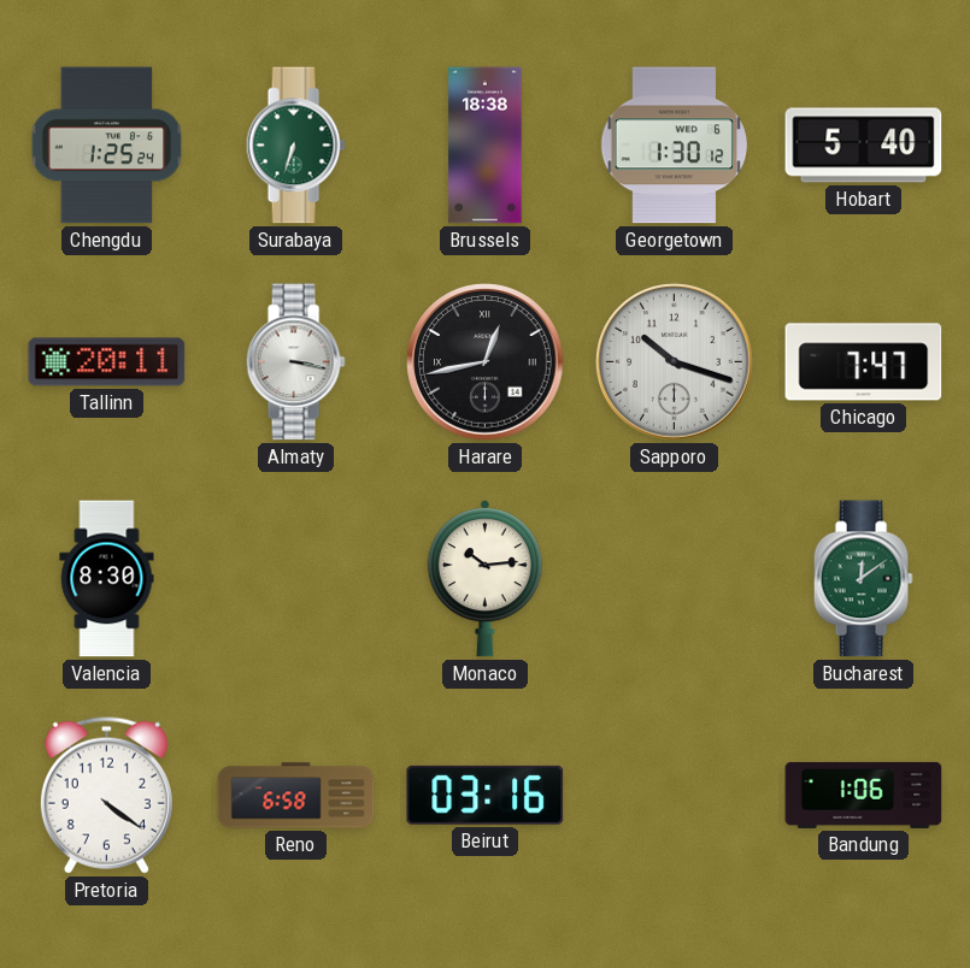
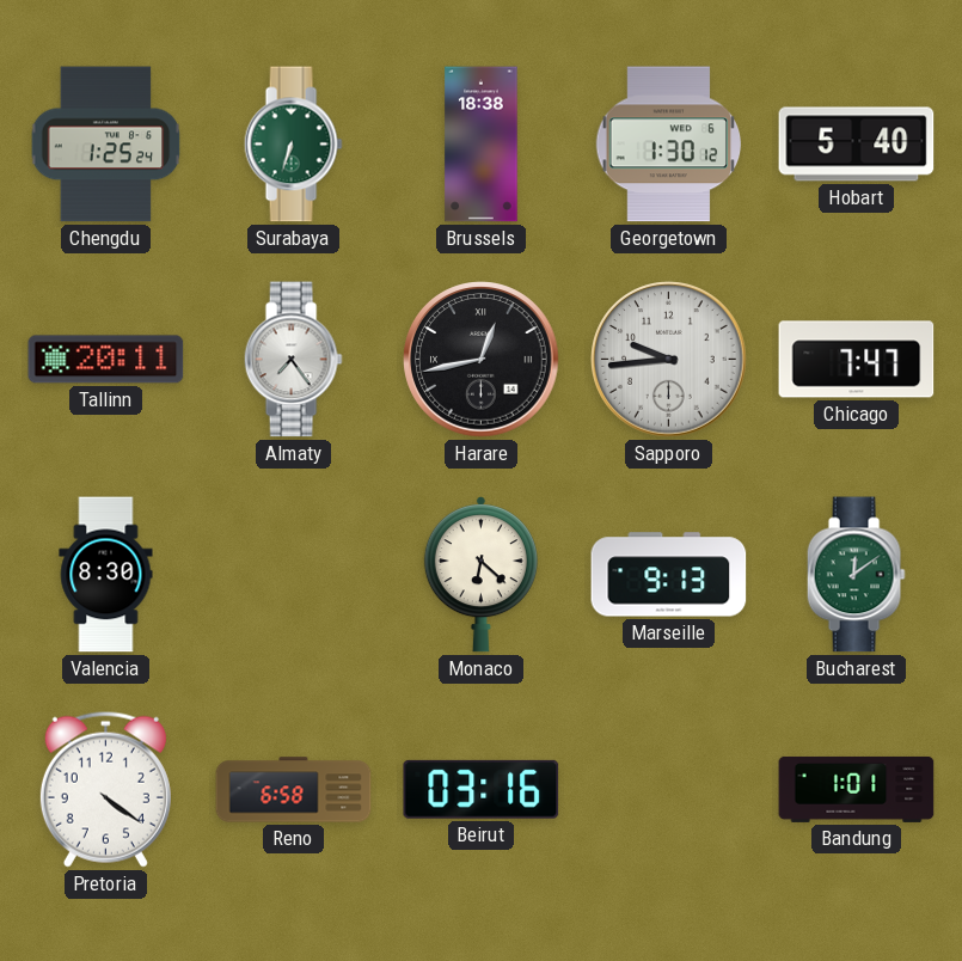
Almaty: 3:17 -> 7:24 (293, 360)
Sapporo: 10:18 -> 9:44 (669, 360)
Monaco: 10:14 -> 6:22 (480, 575)
Marseille: none -> 9:13 (669, 575)
Bandung: 1:06 -> 1:01 (857, 789)
